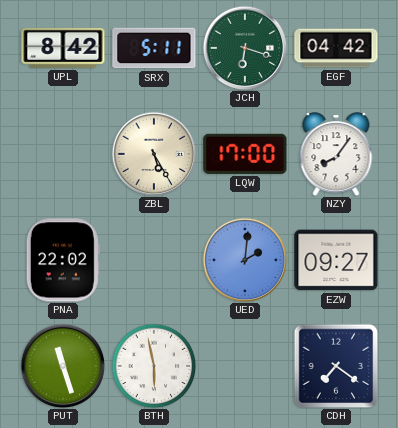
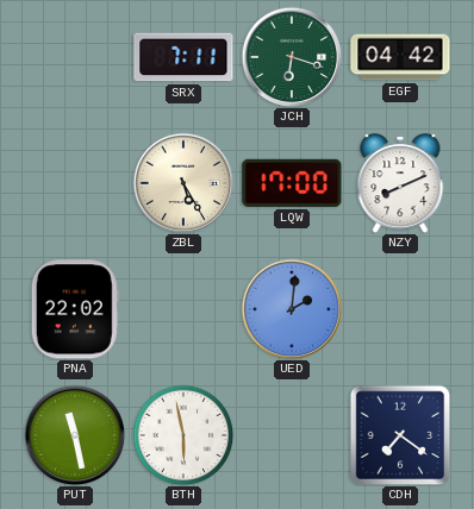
UPL: 8:42 -> none (63, 48)
SRX: 5:11 -> 7:11 (183, 57)
NZY: 8:06 -> 8:11 (400, 183)
EZW: 09:27 -> none (336, 260)
PUT: 11:27 -> 11:28 (75, 435)
